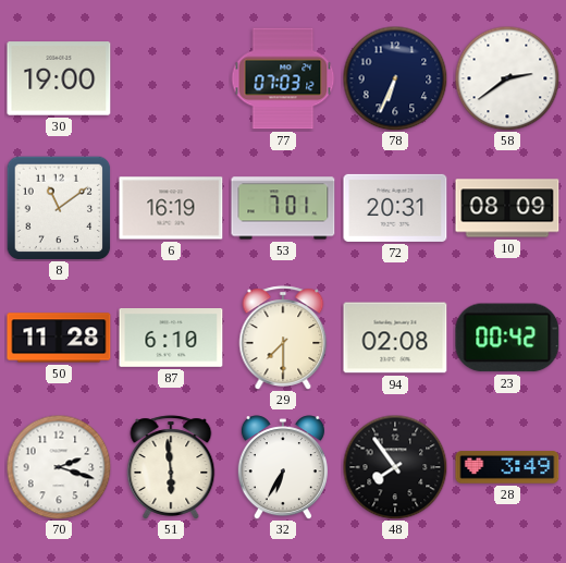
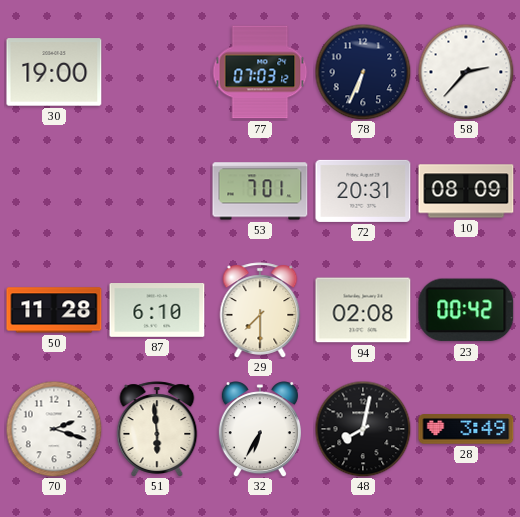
58: 2:39 -> 2:37 (466, 72)
8: 11:09 -> none (59, 208)
6: 16:19 -> none (171, 208)
48: 7:54 -> 8:02 (363, 429)
